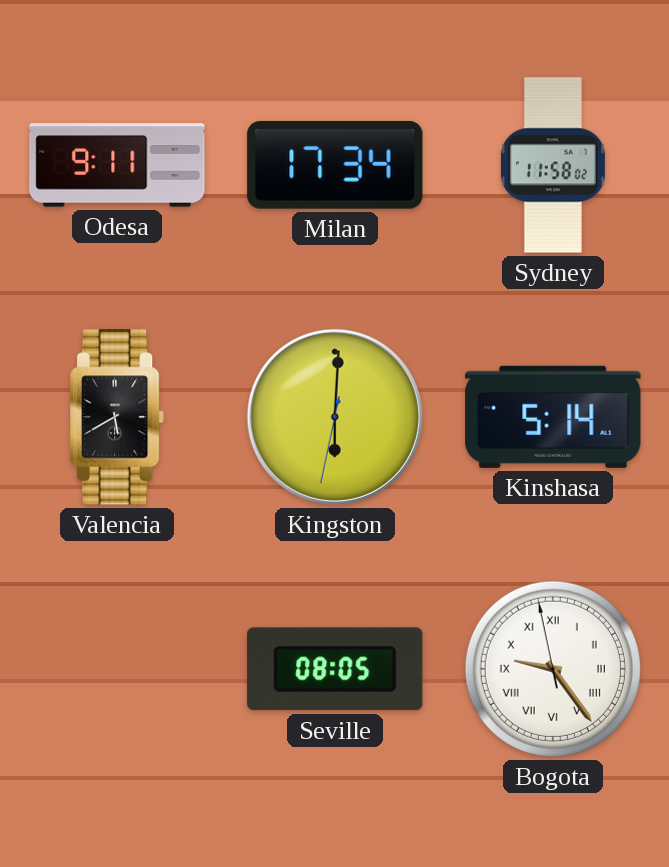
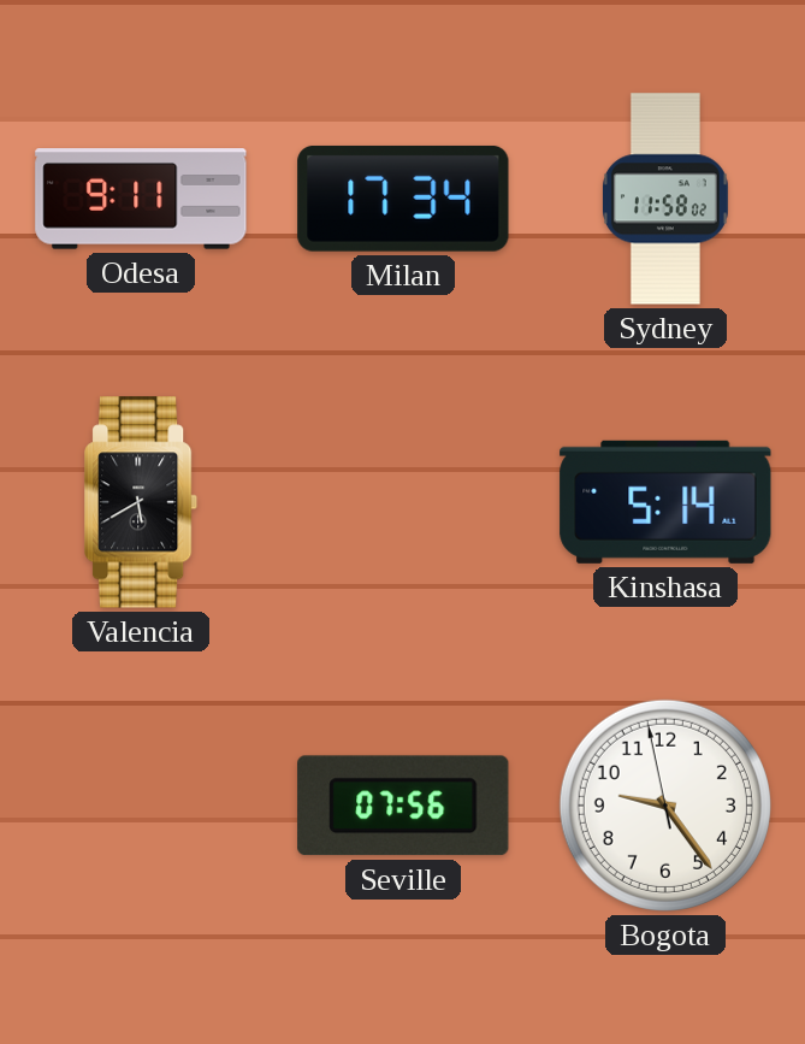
Kingston: 6:00 -> none (335, 417)
Seville: 08:05 -> 07:56 (403, 806)
Bogota numerals: Roman -> Arabic (665, 806)
